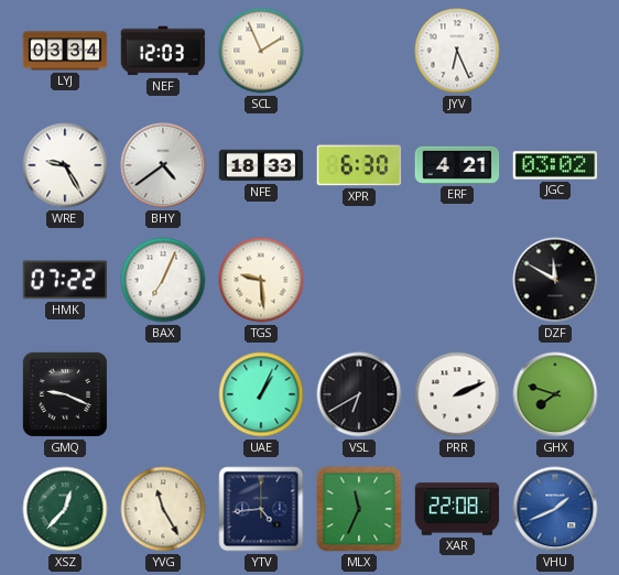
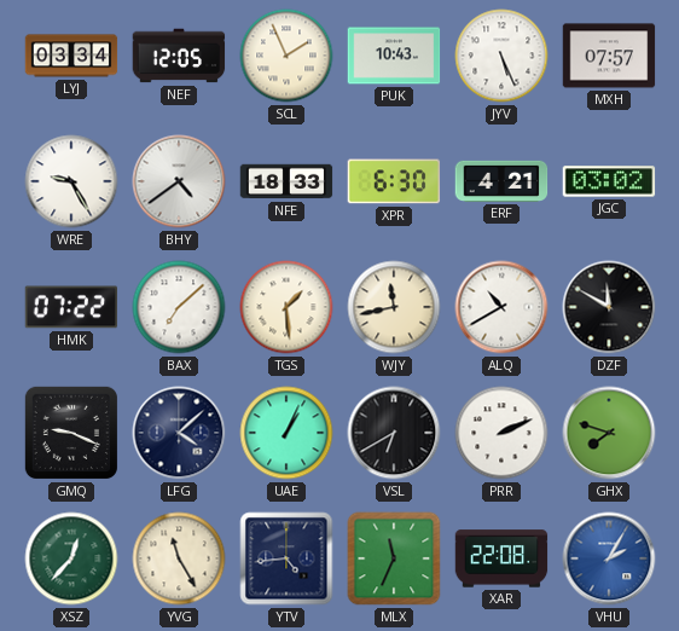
NEF: 12:03 -> 12:05 (179, 56)
PUK: none -> 10:43 (394, 56)
JYV: 6:26 -> 5:26 (501, 56)
MXH: none -> 07:57 (609, 56)
BAX: 7:04 -> 7:08 (179, 307)
TGS: 9:29 -> 1:29 (286, 307)
WJY: none -> 11:43 (394, 307)
ALQ: none -> 10:40 (501, 307)
LFG: none -> 4:08 (179, 433)
VHU: 1:41 -> 2:05 (609, 558)
